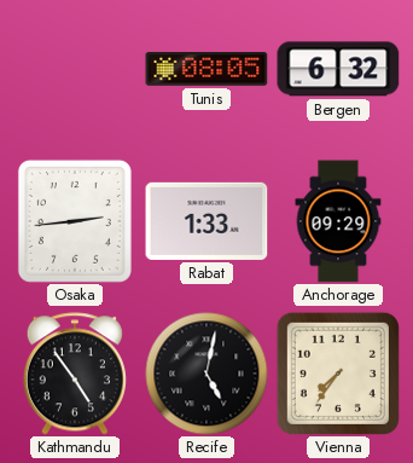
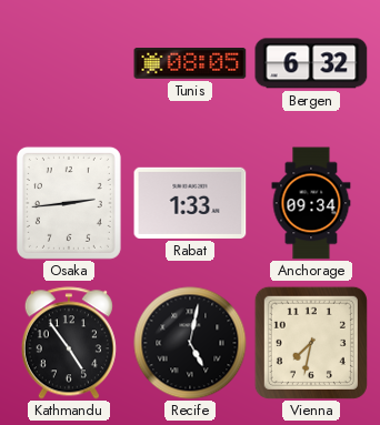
Anchorage: 09:29 -> 09:34 (311, 203)
Vienna: 7:36 -> 7:32 (311, 343)
